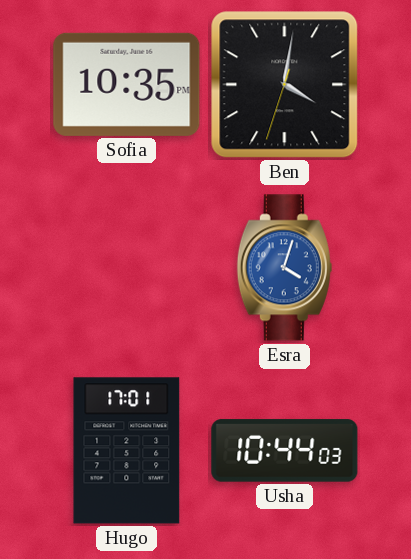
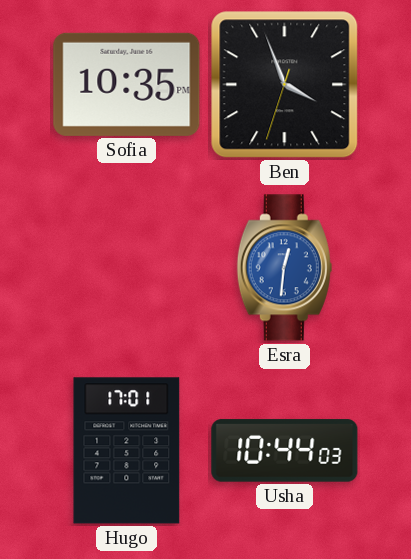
Ben: 4:01 -> 3:56 (285, 85)
Esra: 4:03 -> 12:31 (284, 268)
